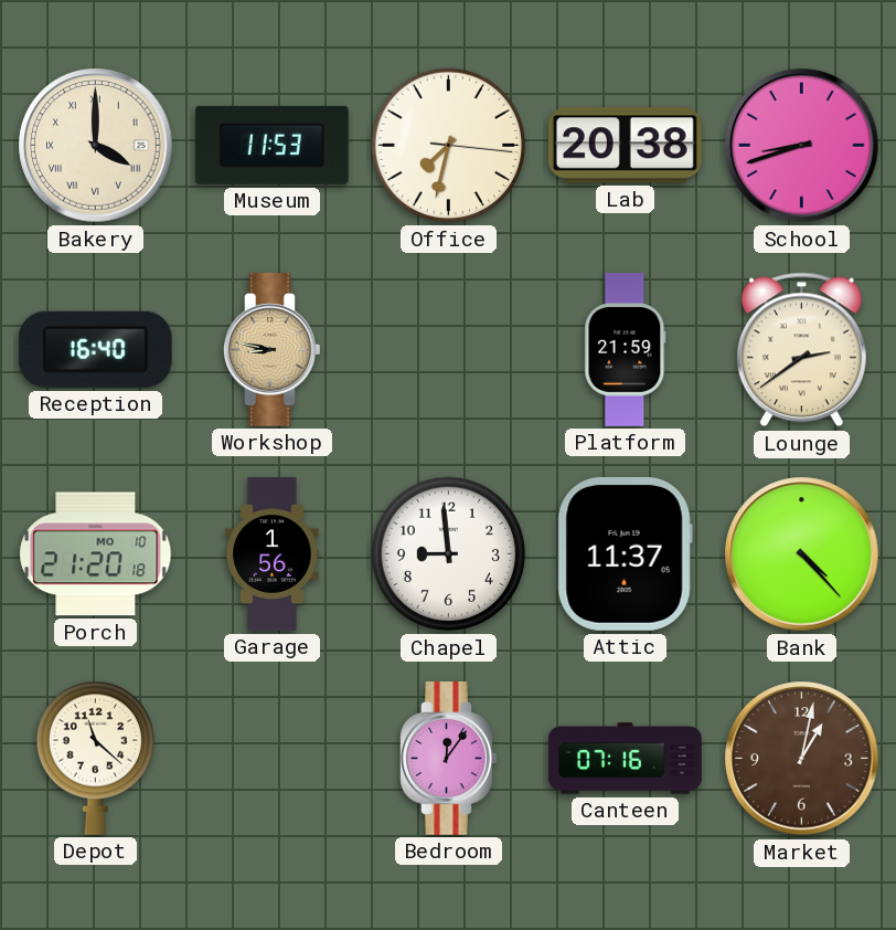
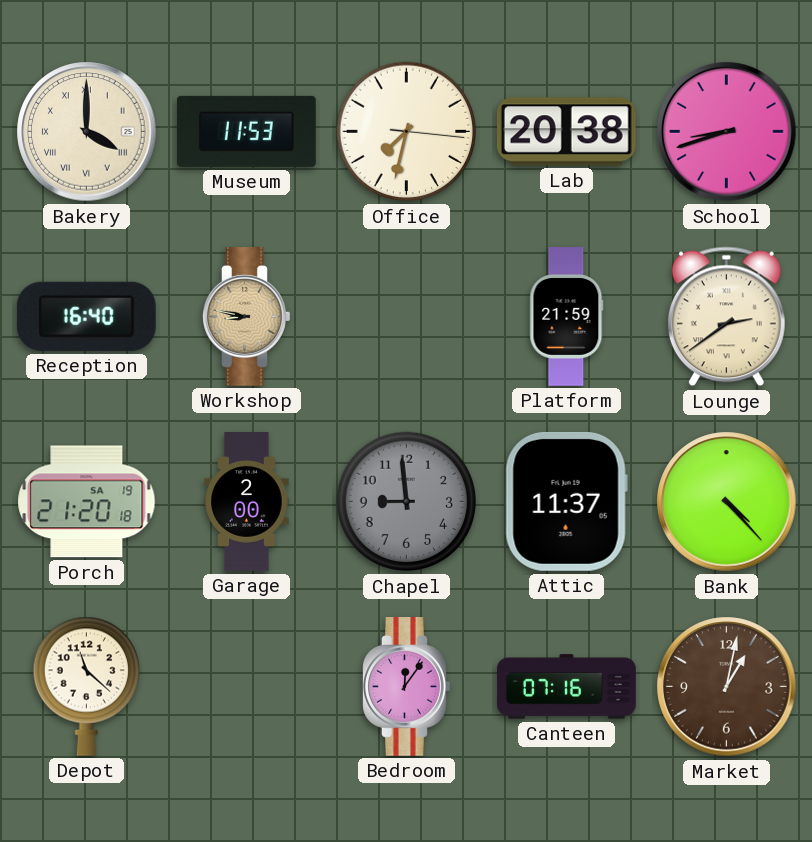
Porch date: MO 10 -> SA 19 (87, 502)
Garage: 1:56 -> 2:00 (247, 502)
Chapel dial: white -> grey (407, 502)
